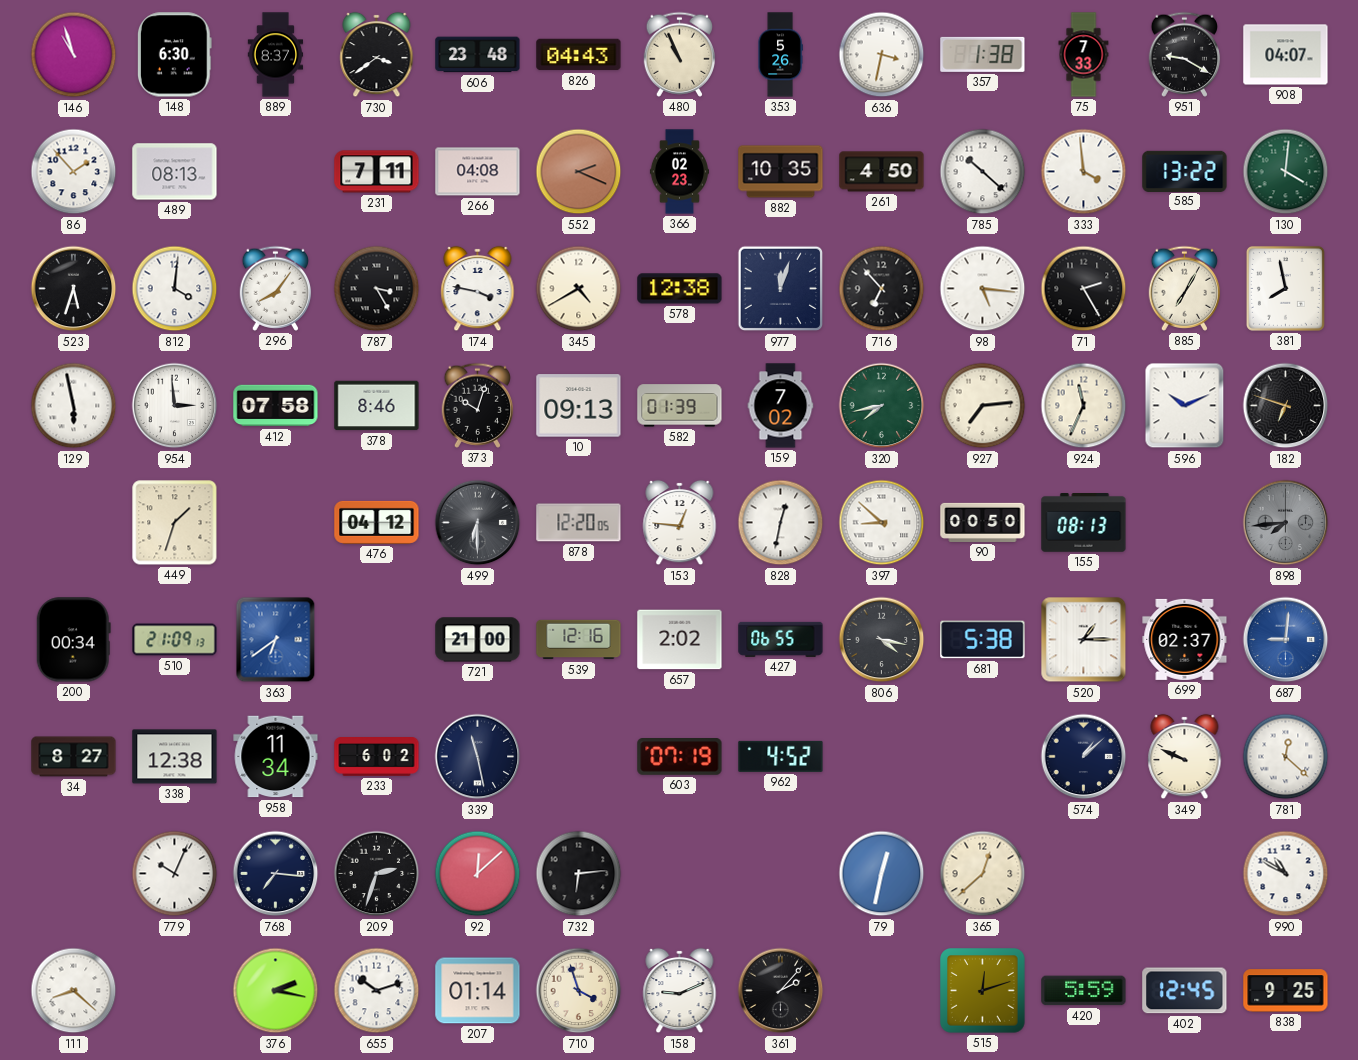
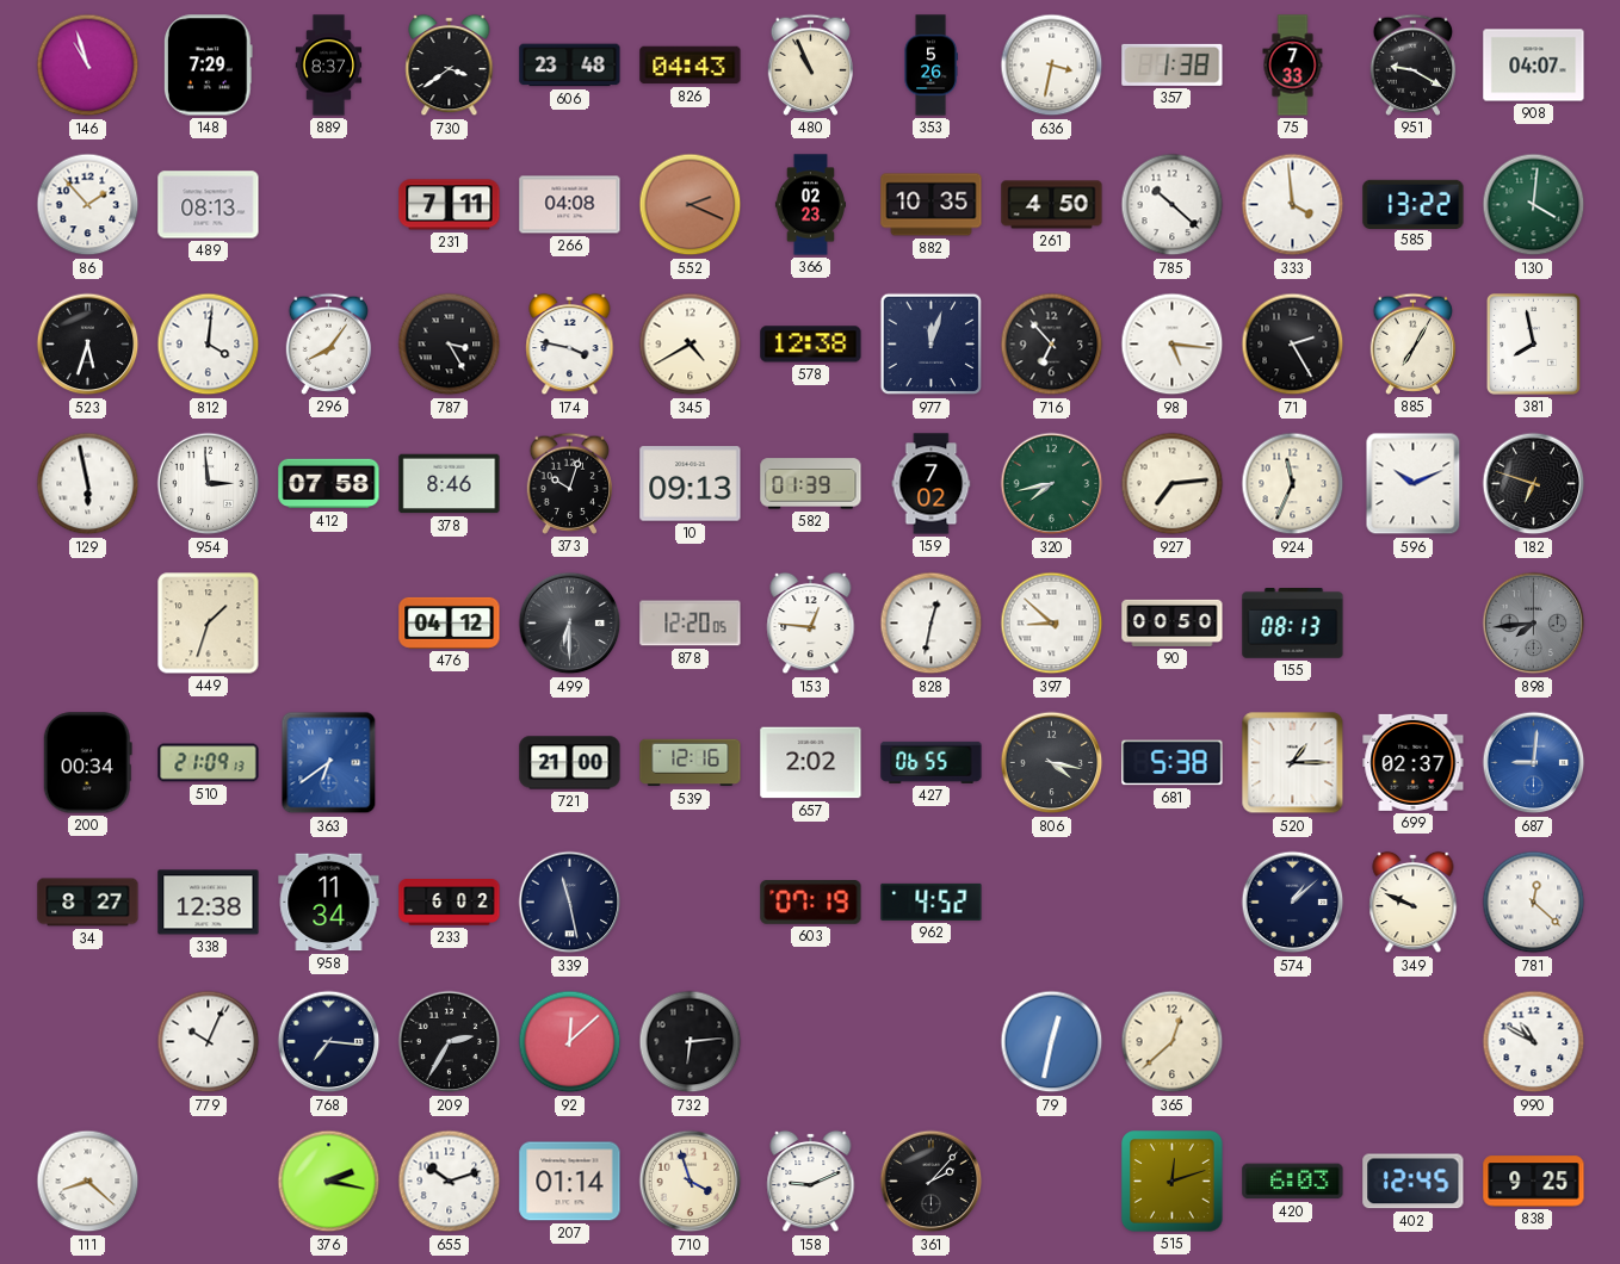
148: 6:30 -> 7:29 (208, 66)
209: 2:33 -> 2:35 (450, 1042)
420: 5:59 -> 6:03 (1293, 1182)
